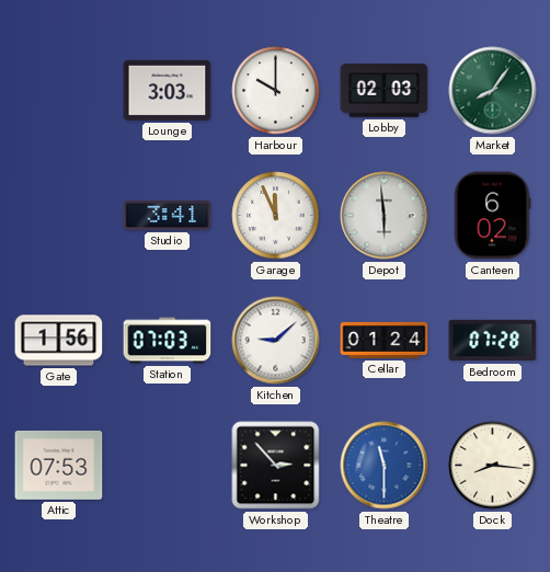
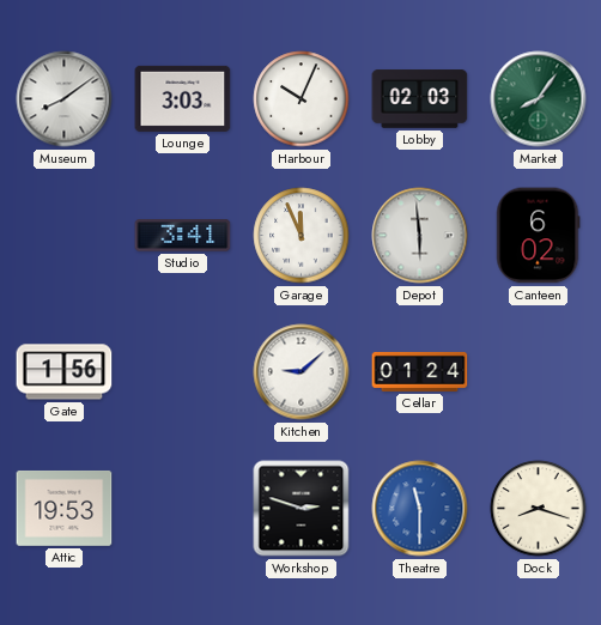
Museum: none -> 8:09 (65, 99)
Harbour: 10:00 -> 10:04 (302, 99)
Station: 07:03 -> none (168, 341)
Bedroom: 07:28 -> none (493, 341)
Attic: 07:53 -> 19:53 (65, 508)
Workshop: 2:53 -> 2:48 (302, 509)
Dock: 8:16 -> 8:18 (539, 509)
